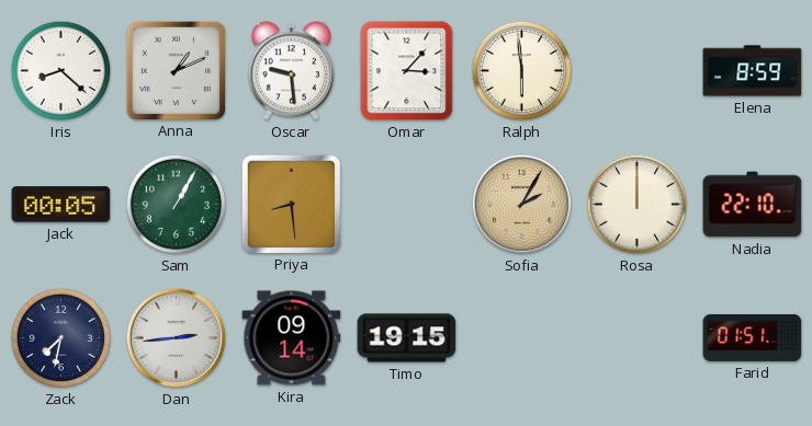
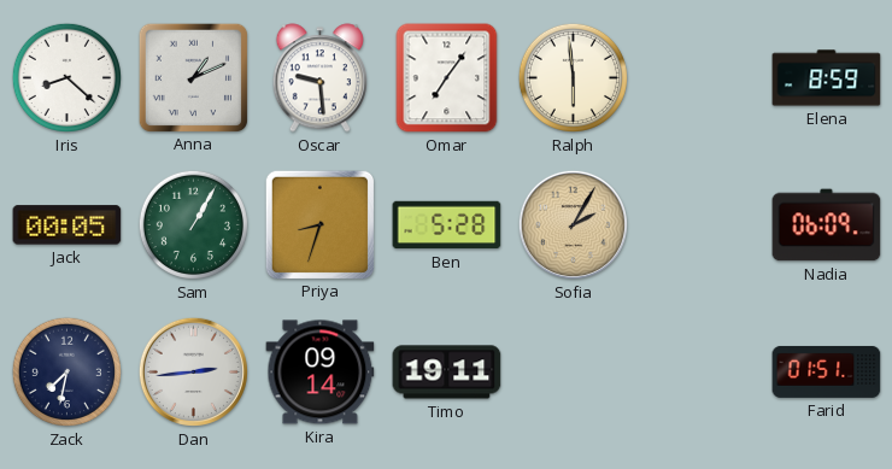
Omar: 3:07 -> 7:06 (447, 78)
Priya: 8:29 -> 8:33 (319, 224)
Ben: none -> 5:28 (447, 225)
Rosa: 12:00 -> none (636, 204)
Nadia: 22:10 -> 06:09 (827, 225)
Timo: 19:15 -> 19:11 (447, 373)
